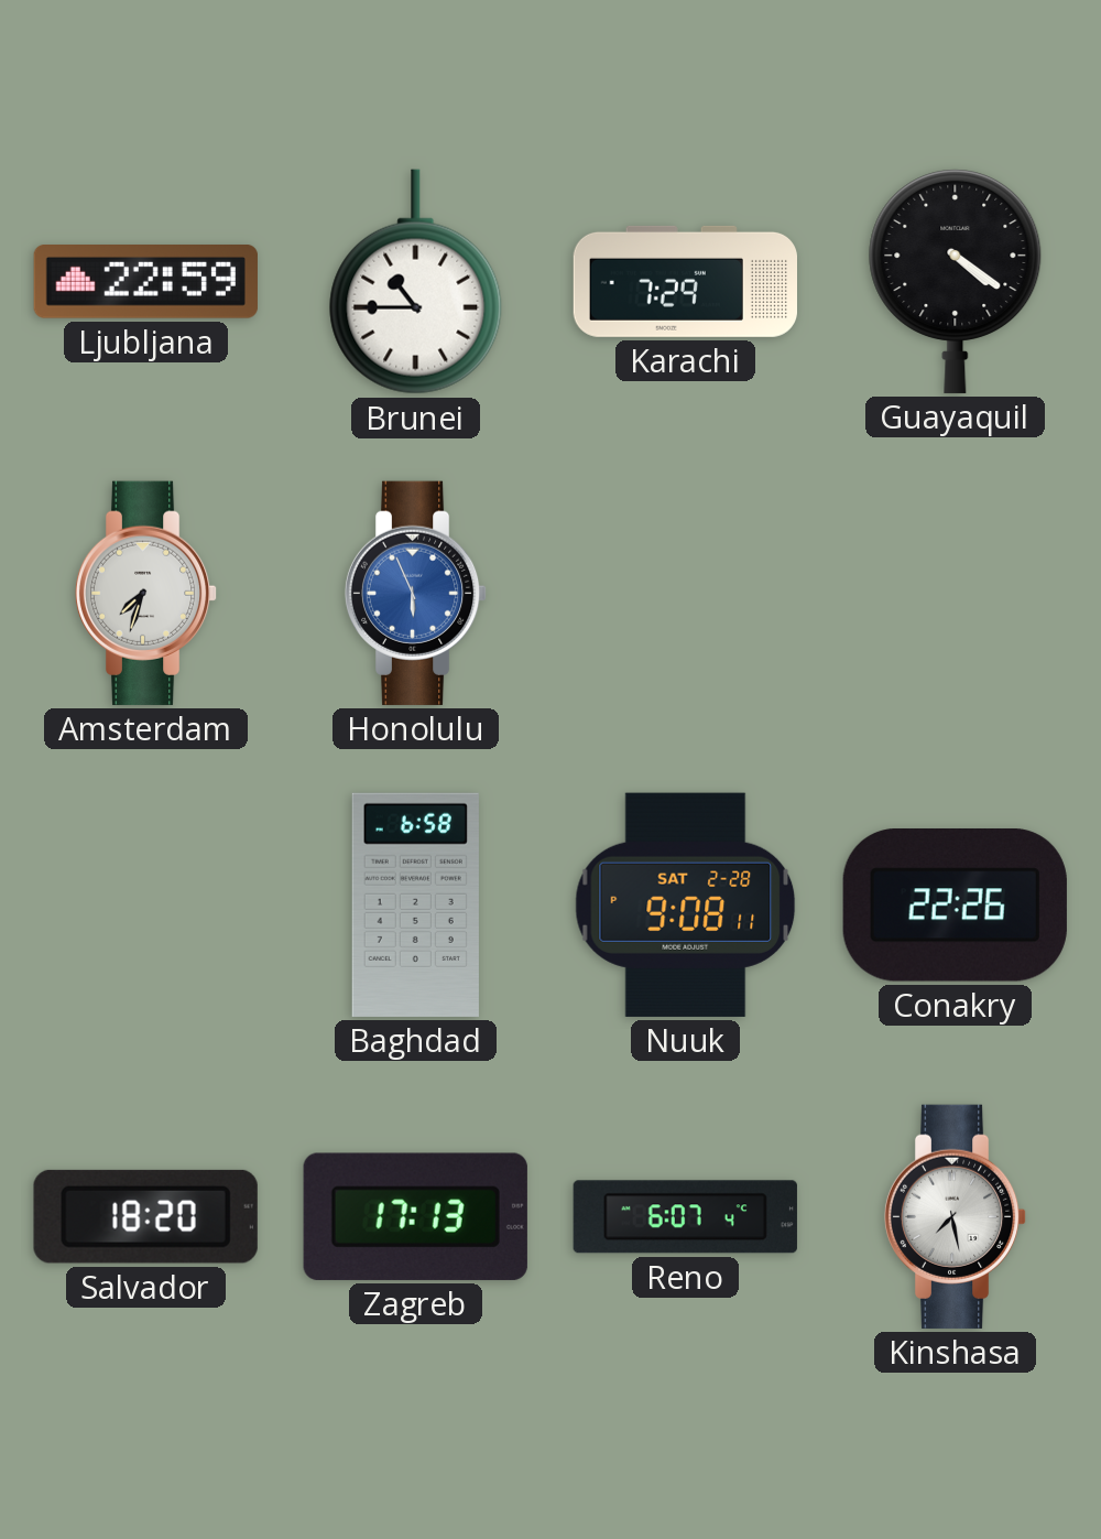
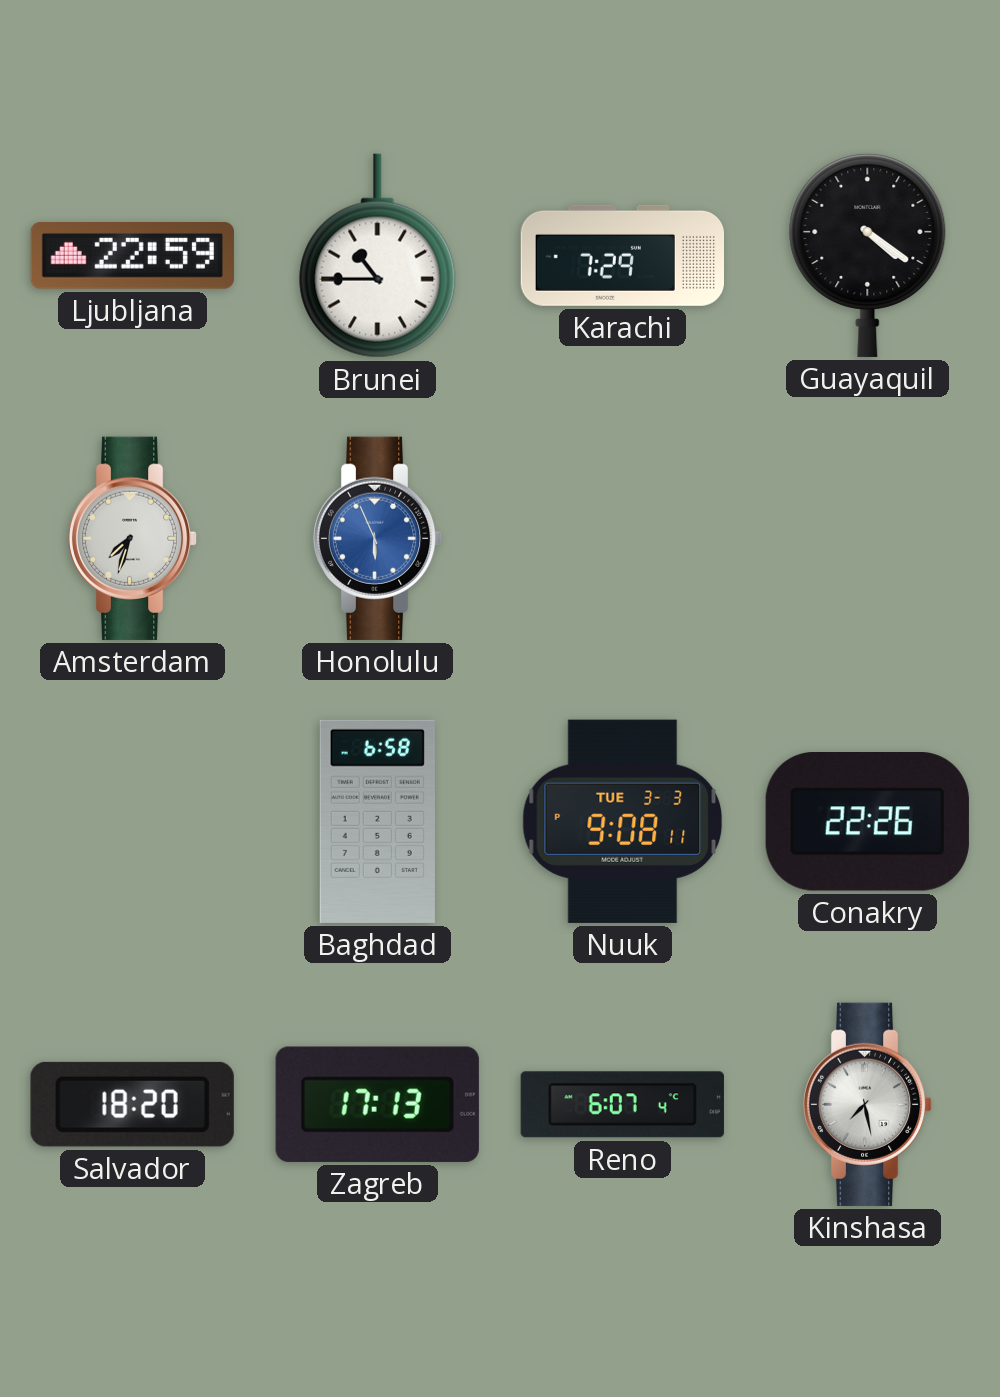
Nuuk date: SAT 2-28 -> TUE 3-3 (623, 821)
